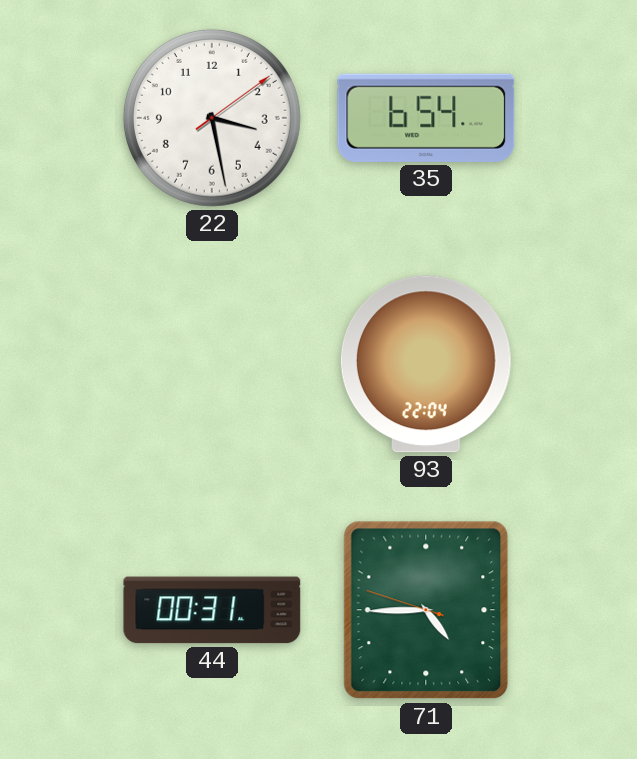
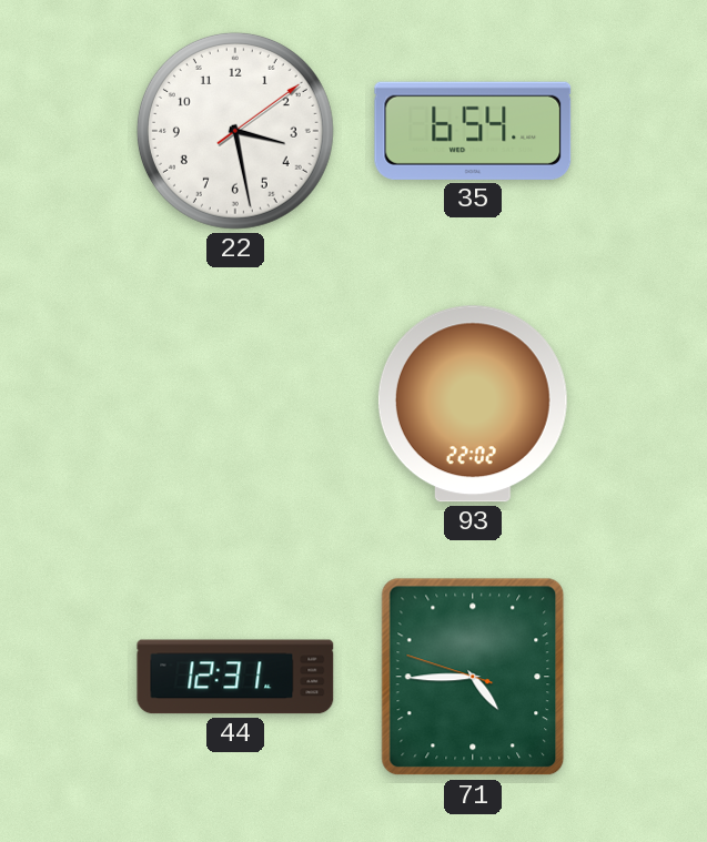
93: 22:04 -> 22:02 (473, 404)
44: 00:31 -> 12:31 (235, 677)
